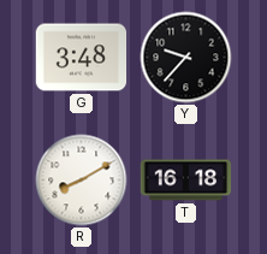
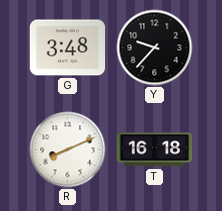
R: 8:10 -> 8:11 (68, 150)
